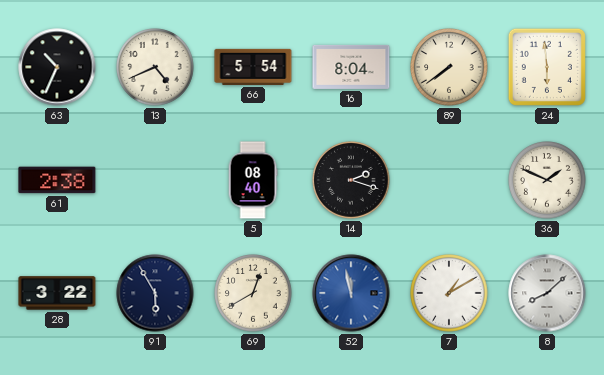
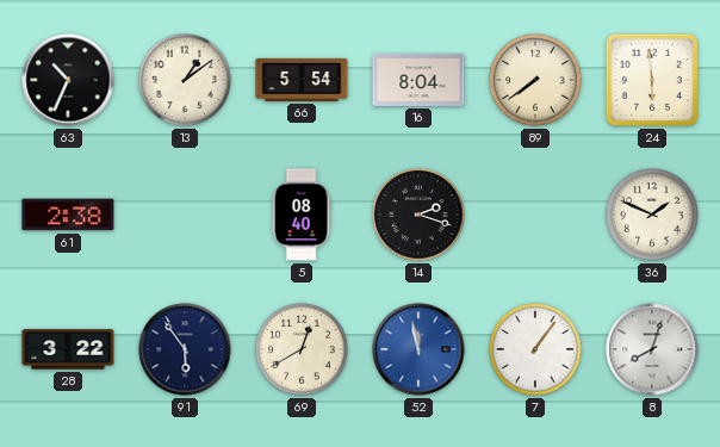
13: 4:41 -> 1:09 (185, 80)
91: 5:55 -> 5:54 (185, 349)
7: 1:10 -> 1:06 (535, 349)
8: 8:08 -> 8:03 (652, 349)
